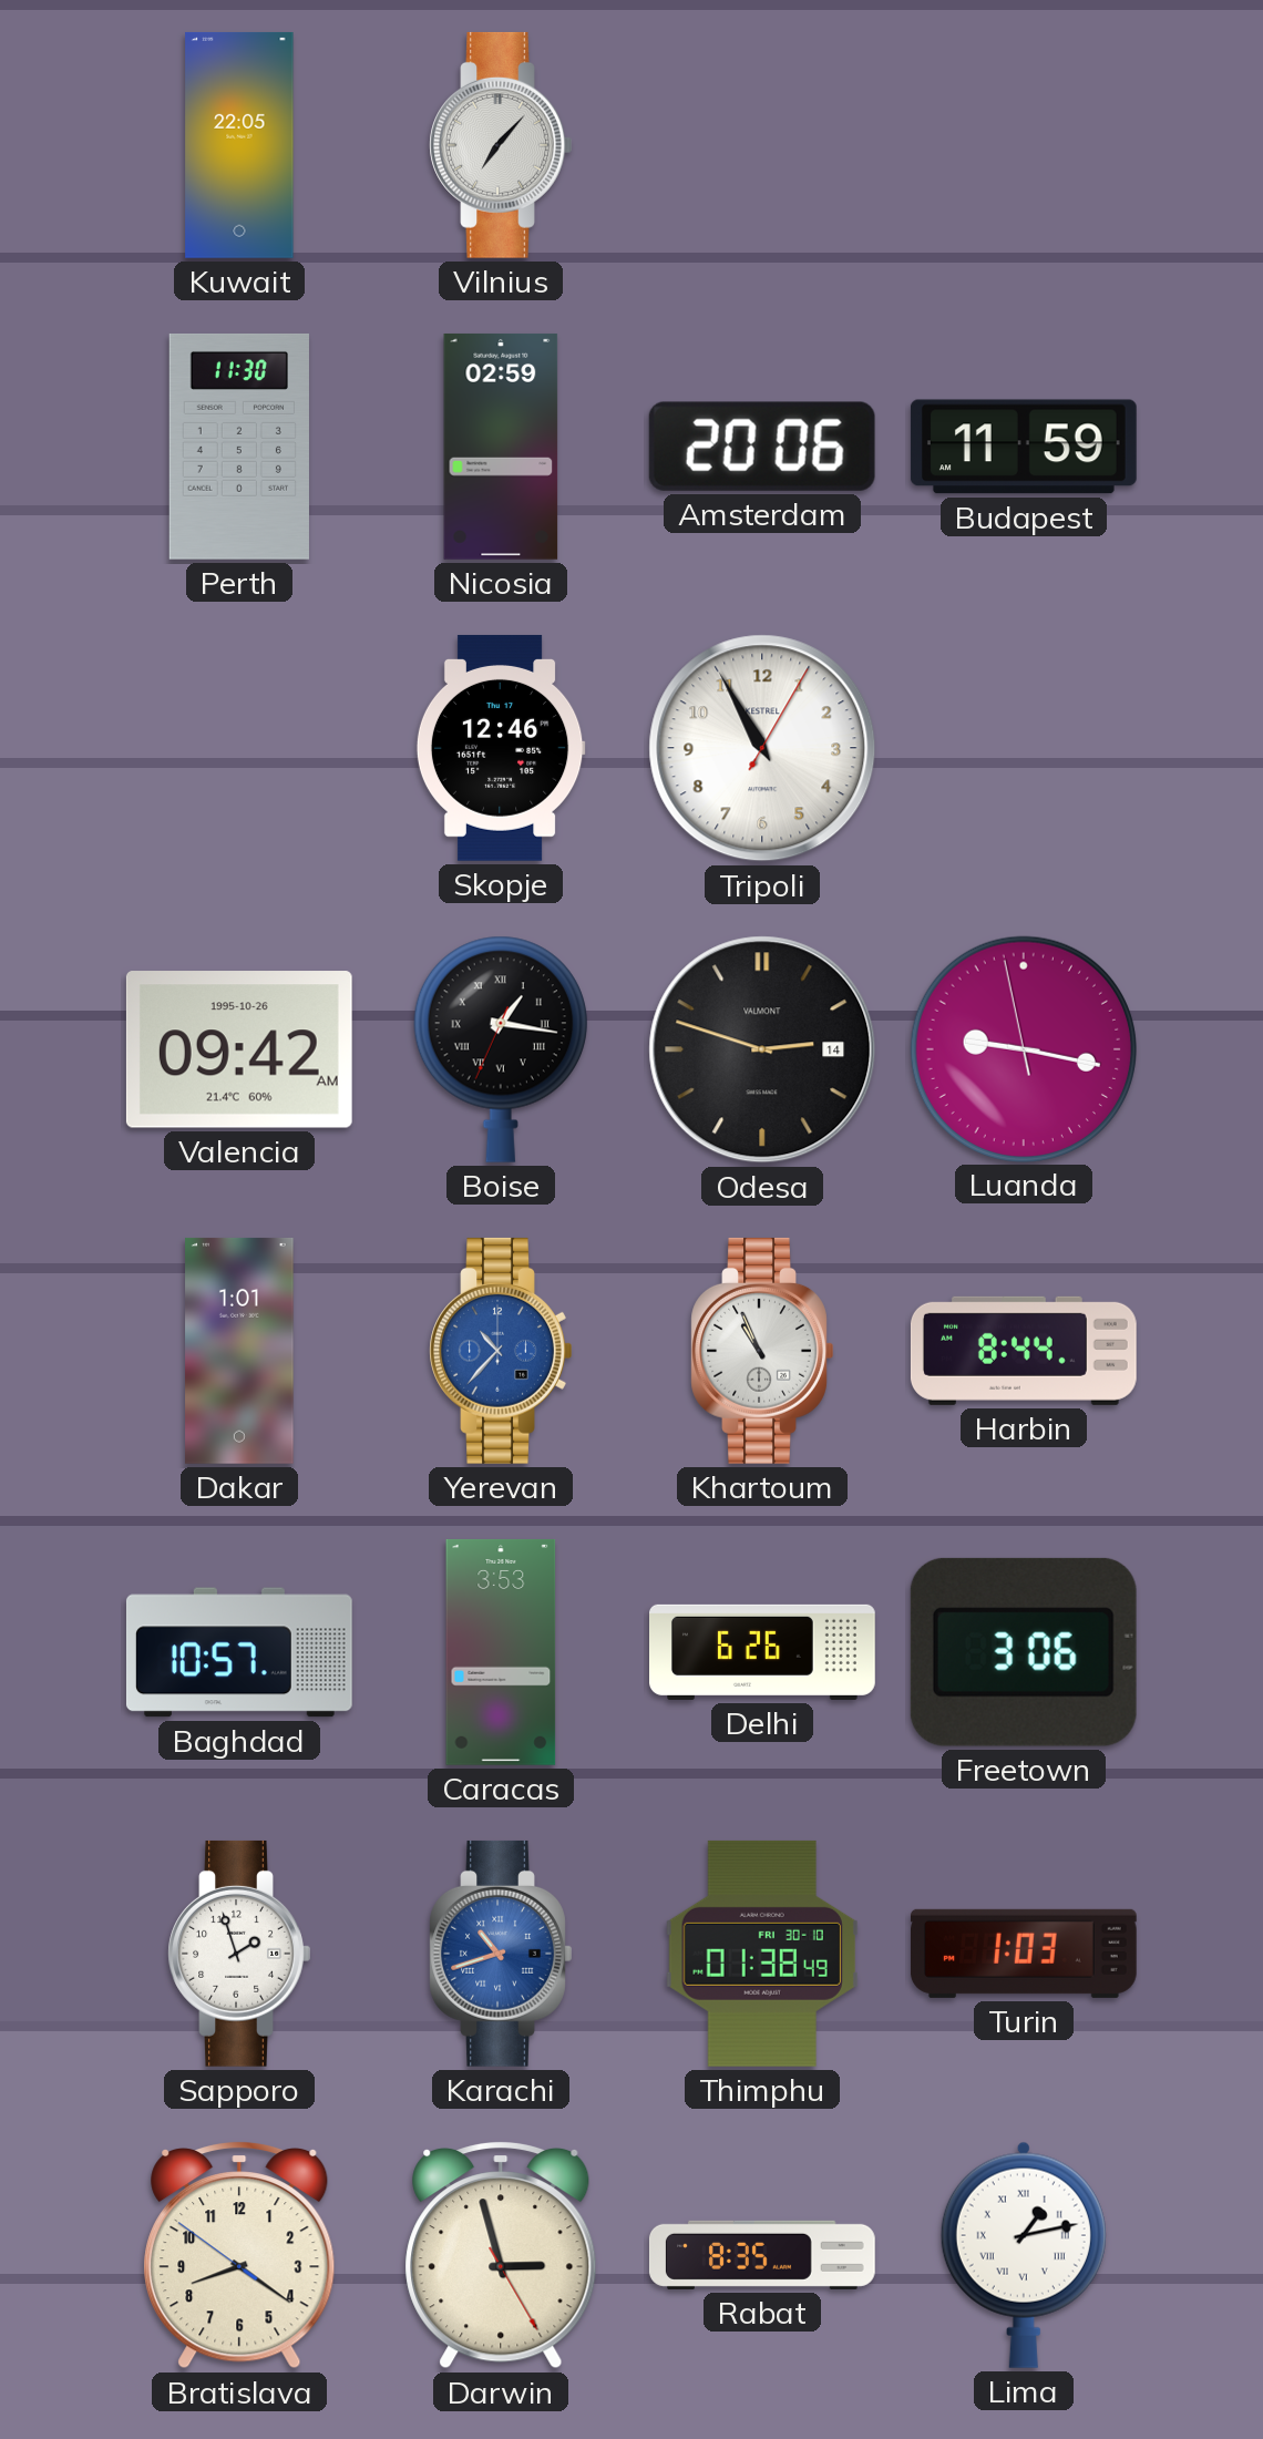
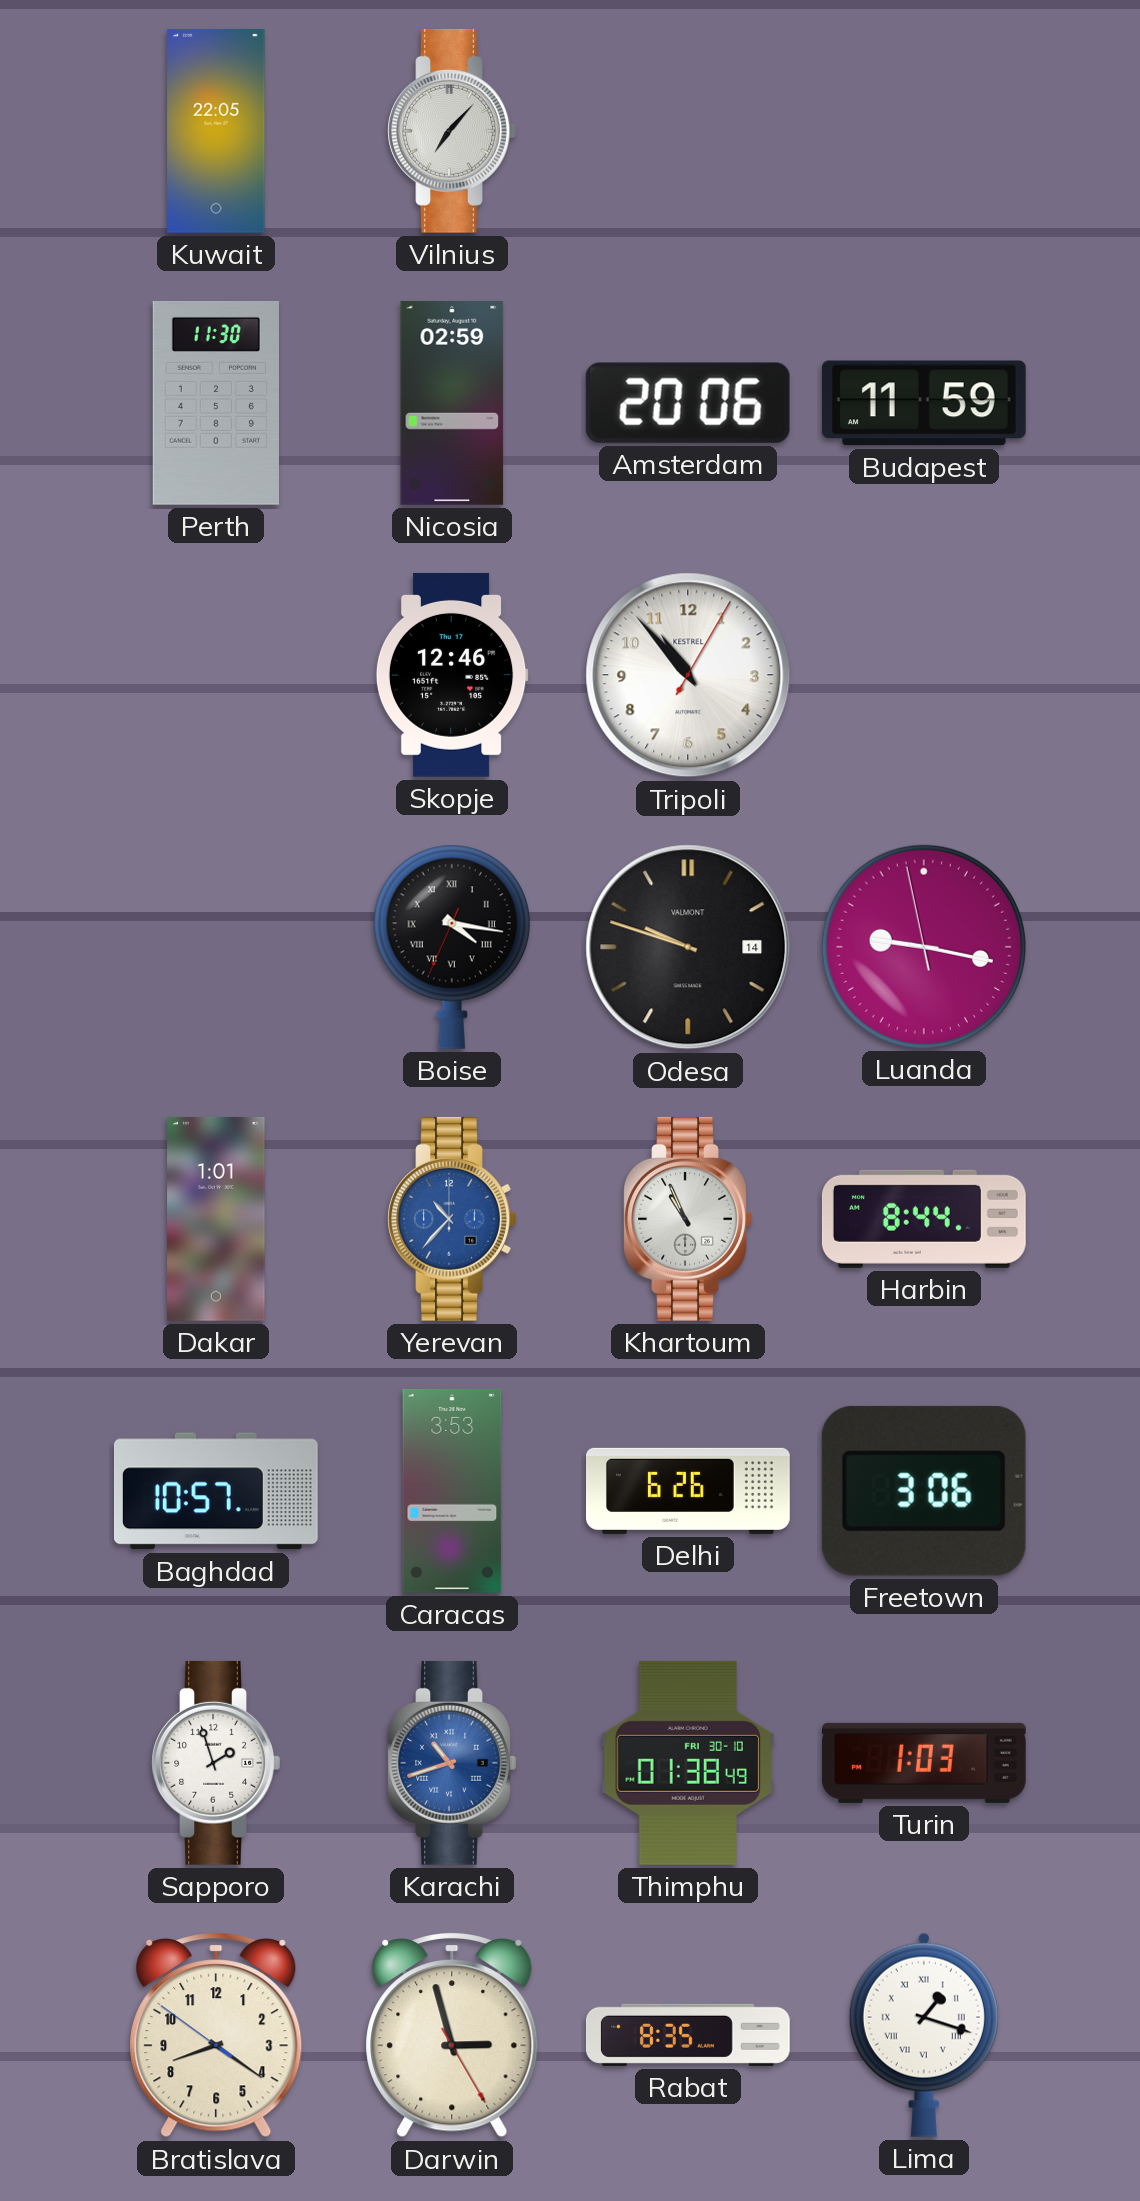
Tripoli: 10:55 -> 10:53 (688, 675)
Valencia: 09:42 -> none (239, 1049)
Boise: 1:16 -> 4:16 (452, 947)
Odesa: 2:48 -> 9:48 (688, 947)
Lima: 1:13 -> 1:18 (924, 2035)
